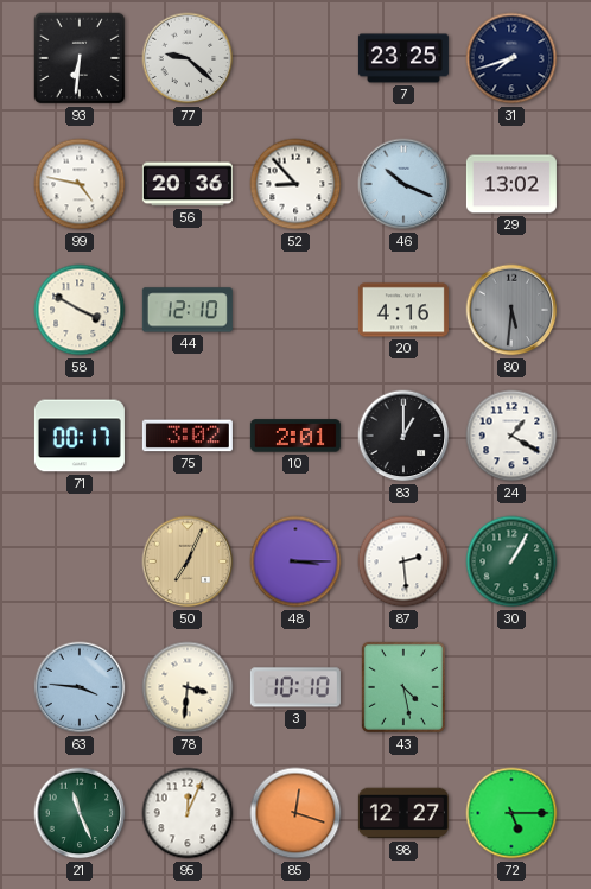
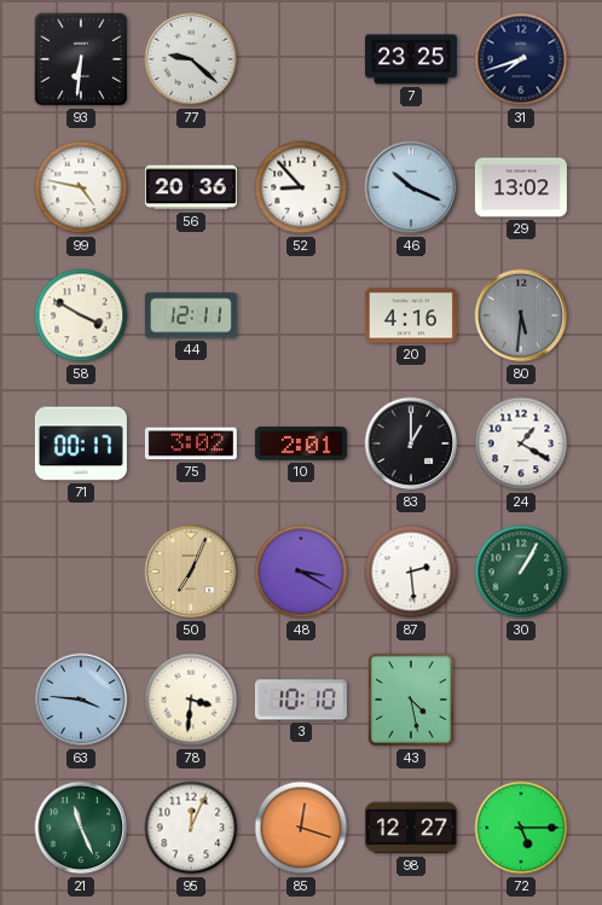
44: 12:10 -> 12:11 (191, 315)
48: 3:15 -> 3:20 (301, 572)
